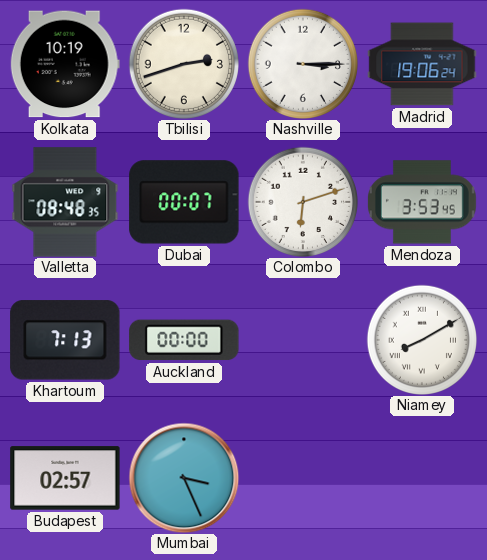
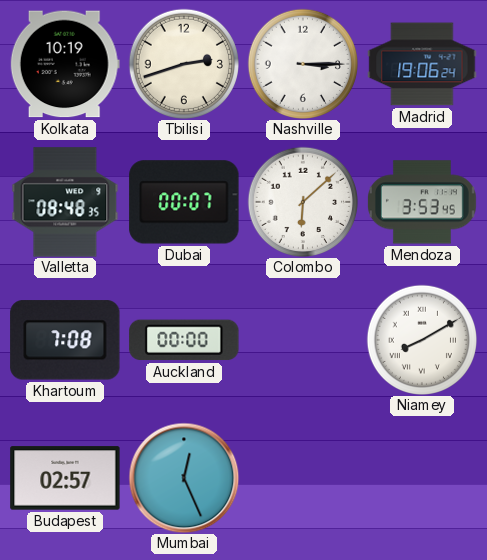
Colombo: 6:12 -> 6:08 (302, 201)
Khartoum: 7:13 -> 7:08 (65, 340)
Mumbai: 3:26 -> 12:26 (184, 478)
